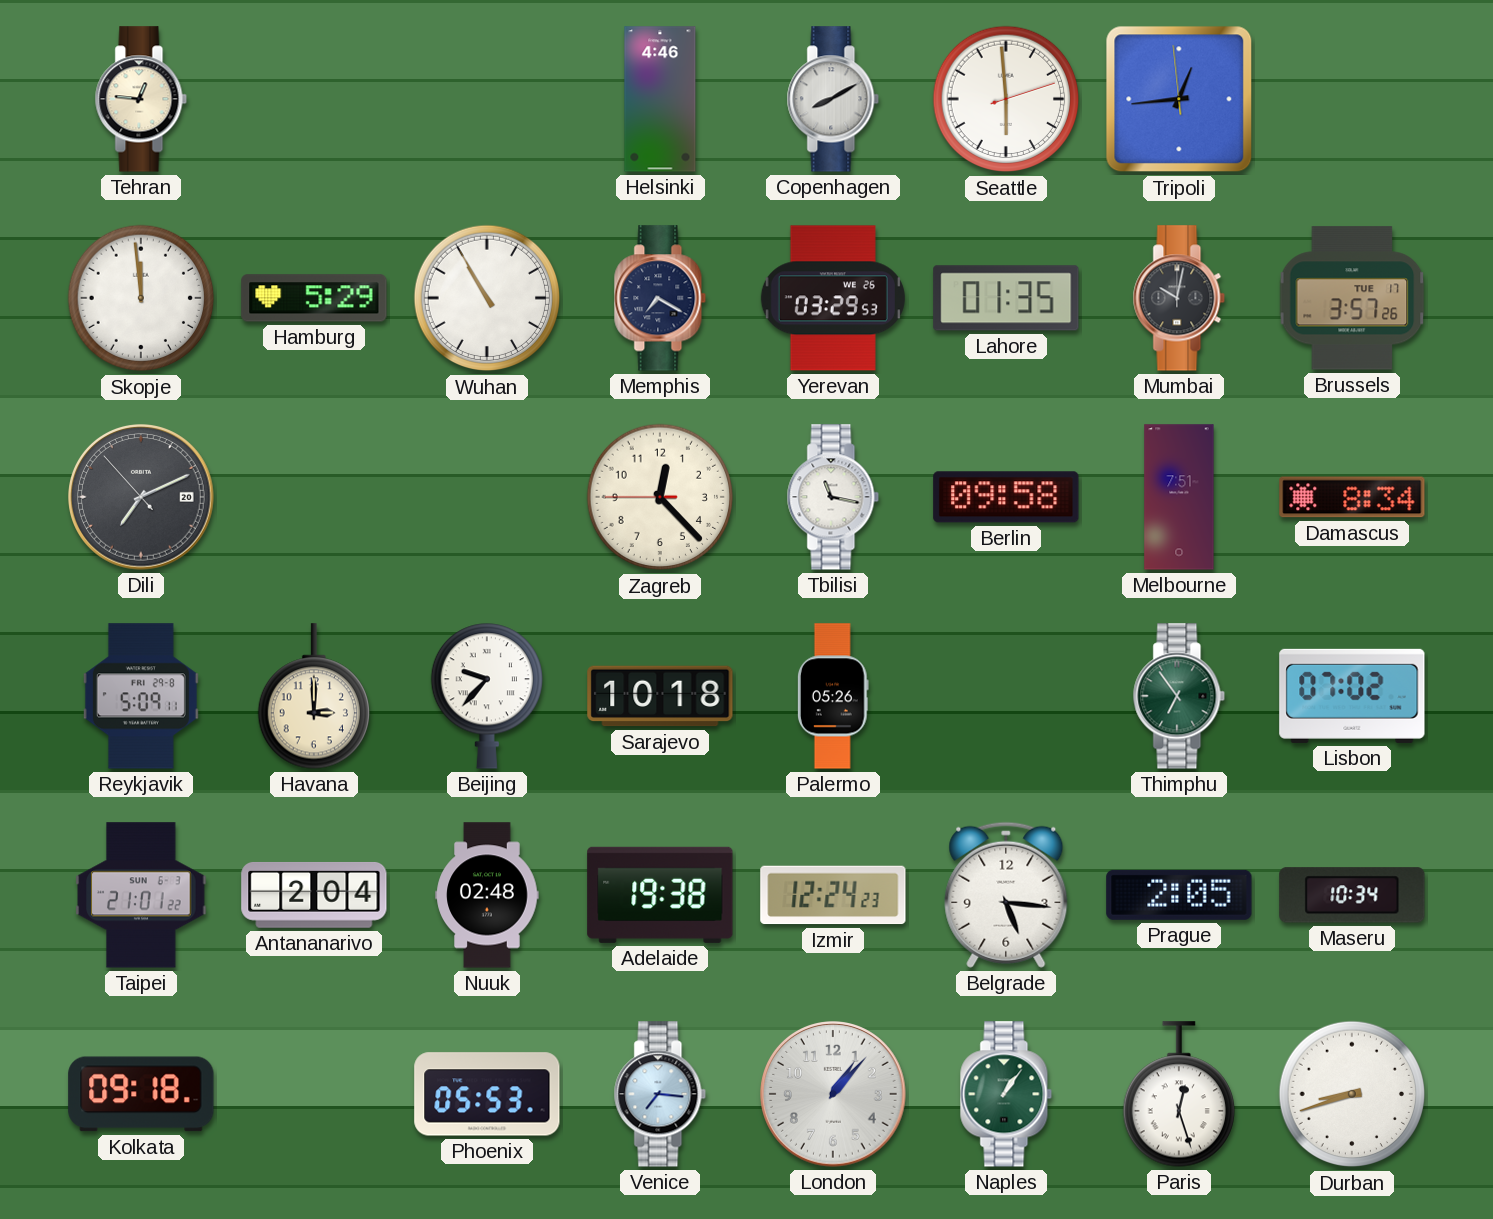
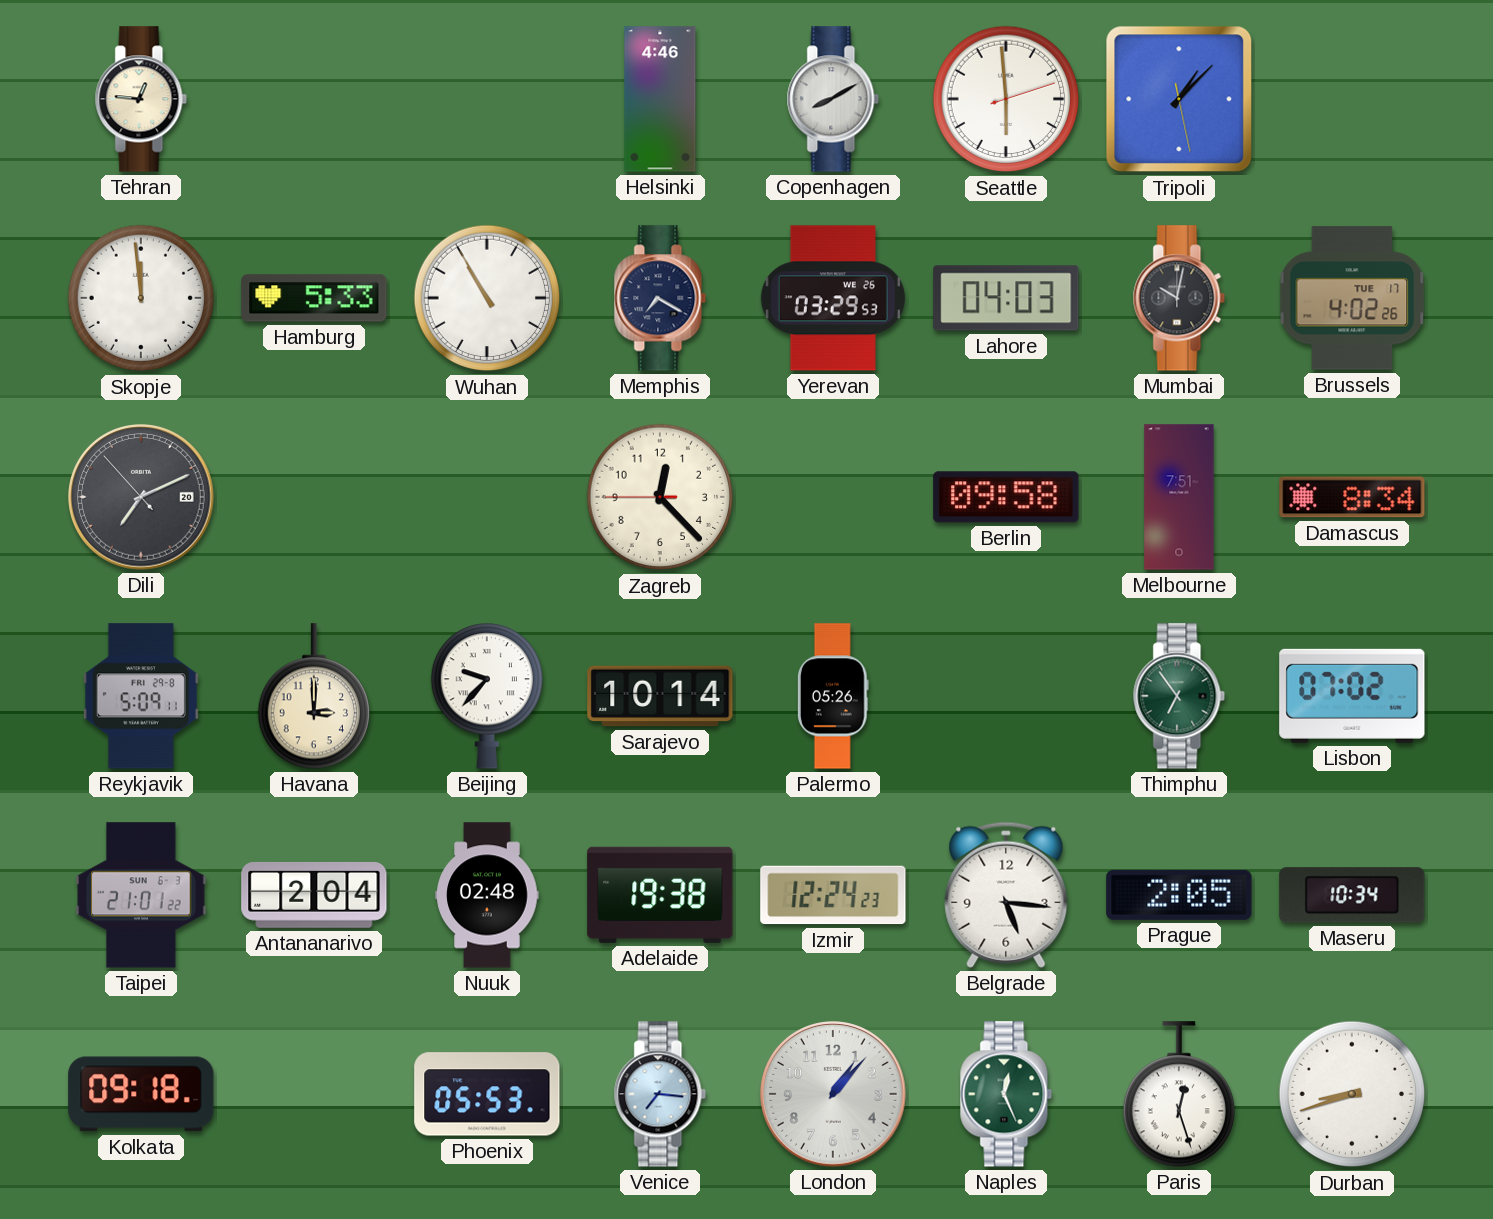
Tripoli: 12:43 -> 1:07 (1179, 99)
Hamburg: 5:29 -> 5:33 (314, 298)
Lahore: 01:35 -> 04:03 (1006, 298)
Brussels: 3:57 -> 4:02 (1352, 298)
Tbilisi: 11:17 -> none (833, 497)
Sarajevo: 10:18 -> 10:14 (660, 696)
Naples: 1:06 -> 12:26 (1006, 1094)
